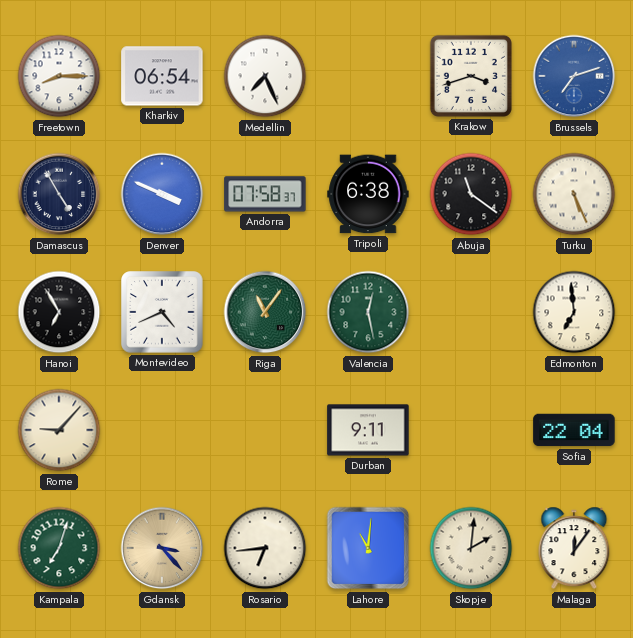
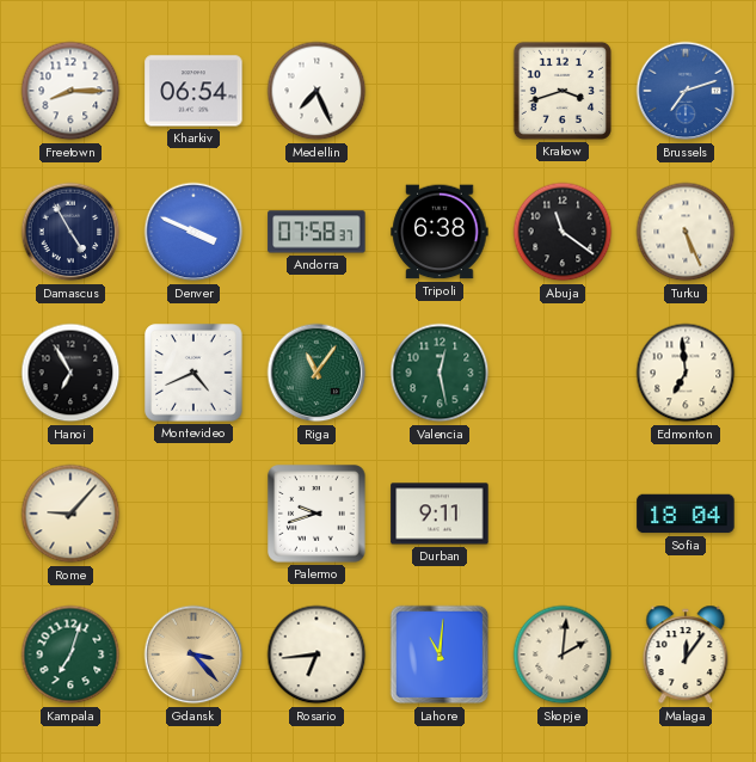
Palermo: none -> 9:42 (316, 514)
Sofia: 22:04 -> 18:04 (686, 514)
